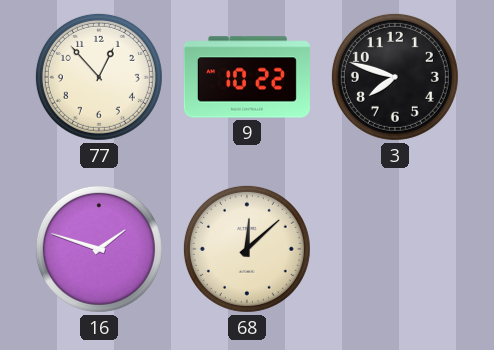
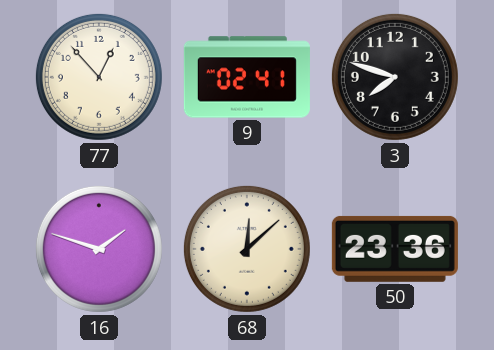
9: 10:22 -> 02:41 (247, 77)
50: none -> 23:36 (395, 249)
